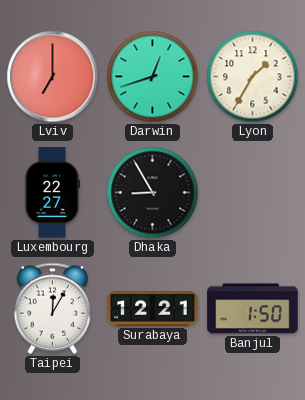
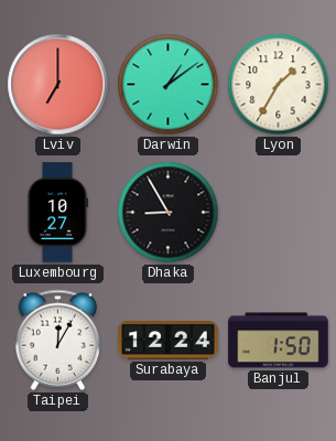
Darwin: 12:42 -> 1:09 (169, 85)
Luxembourg: 22:27 -> 10:27 (56, 213)
Surabaya: 12:21 -> 12:24 (169, 341)
